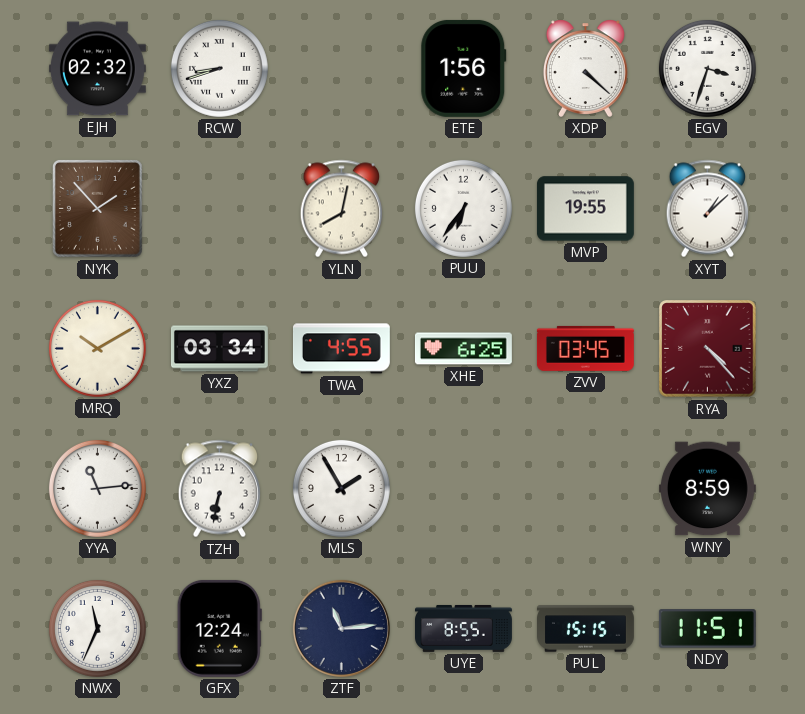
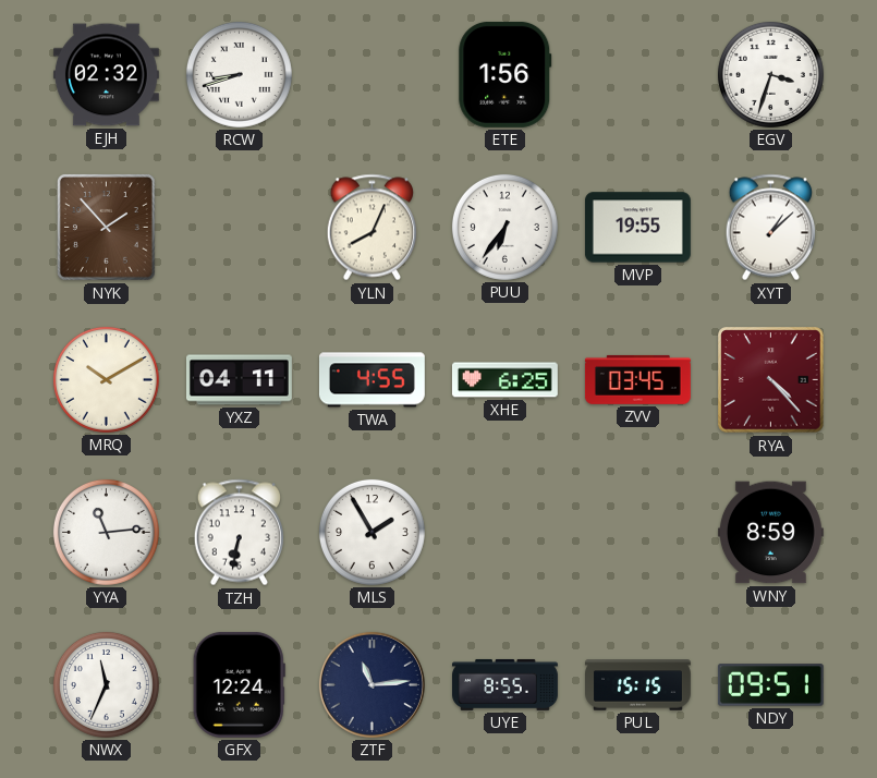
XDP: 4:22 -> none (585, 68)
YLN: 8:02 -> 8:04 (371, 228)
YXZ: 03:34 -> 04:11 (239, 380)
NDY: 11:51 -> 09:51 (770, 685)
